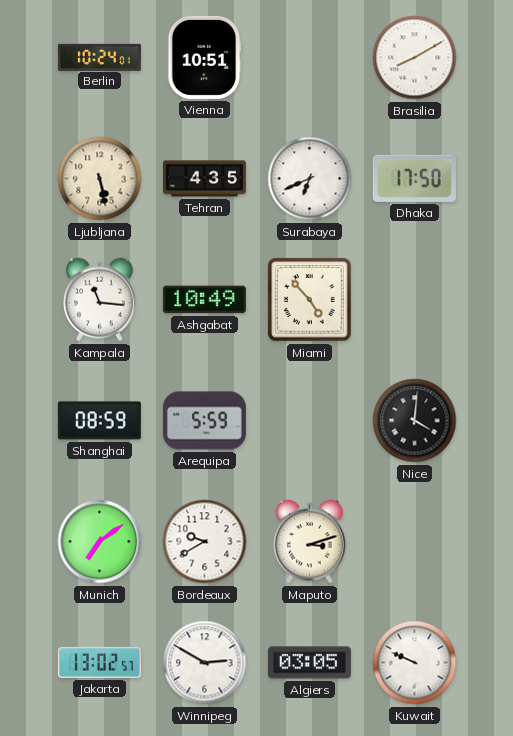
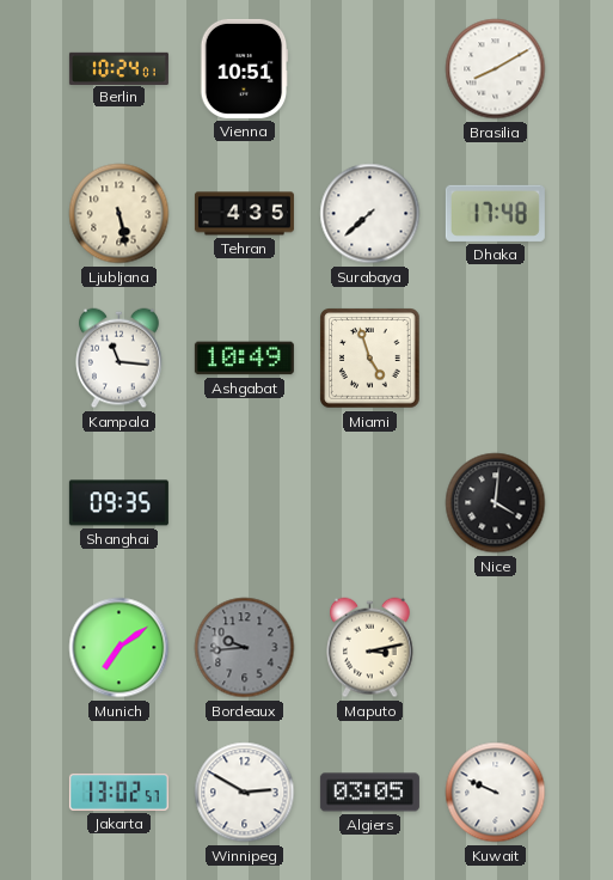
Surabaya: 6:41 -> 7:38 (370, 214)
Dhaka: 17:50 -> 17:48 (495, 213)
Miami: 4:53 -> 4:57 (370, 359)
Shanghai: 08:59 -> 09:35 (118, 503)
Arequipa: 5:59 -> none (204, 421)
Bordeaux: 9:40 -> 9:44 (245, 648)
Bordeaux dial: white -> grey (245, 648)
Maputo: 3:12 -> 3:13 (370, 648)
